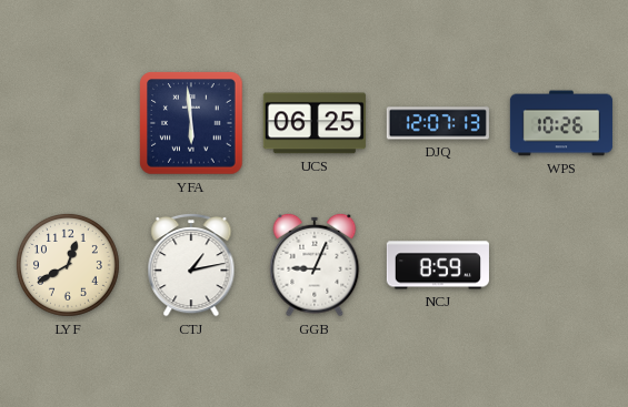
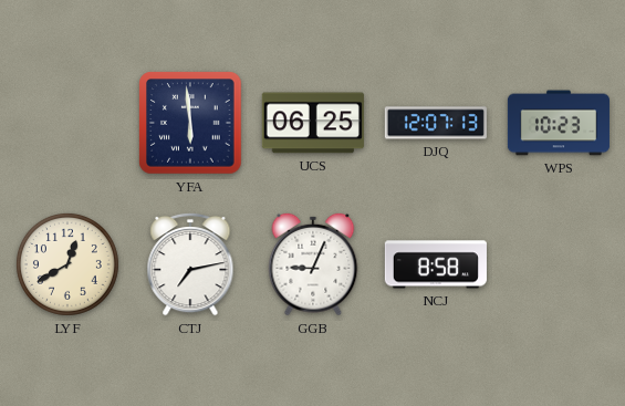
WPS: 10:26 -> 10:23 (559, 123)
CTJ: 1:13 -> 7:13 (190, 264)
NCJ: 8:59 -> 8:58 (436, 264)
